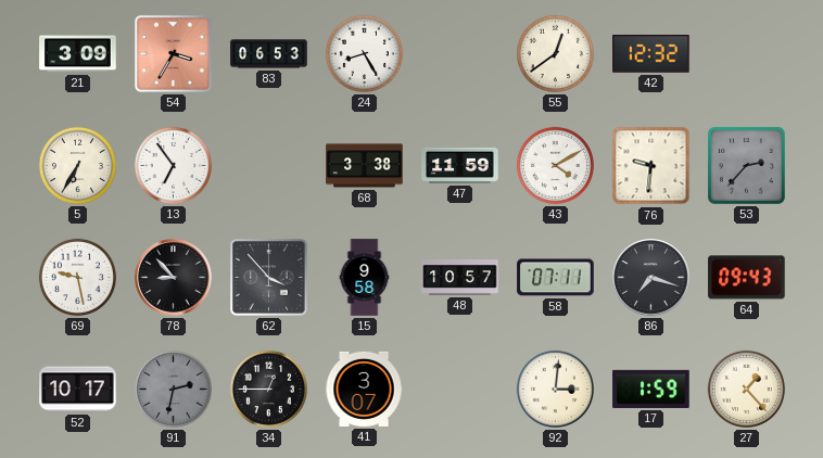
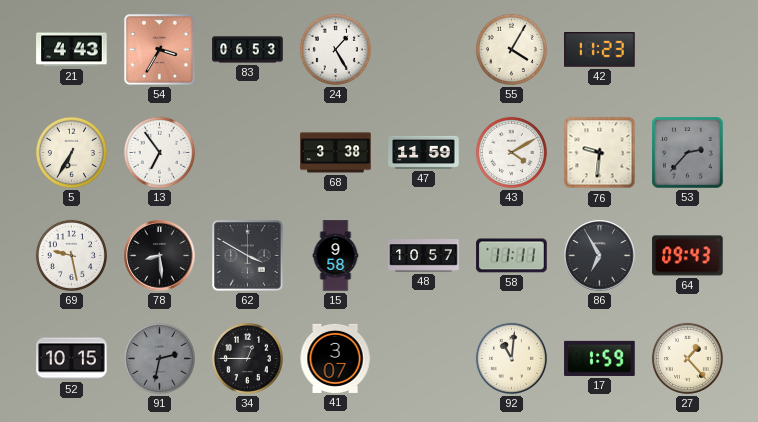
21: 3:09 -> 4:43 (72, 50)
24: 8:25 -> 1:25 (335, 49)
55: 12:39 -> 4:05 (511, 49)
42: 12:32 -> 11:23 (600, 50)
78: 8:53 -> 8:29 (160, 256)
62: 3:53 -> 3:50 (248, 256)
58: 07:11 -> 11:11 (512, 256)
86: 7:18 -> 6:55 (600, 256)
52: 10:17 -> 10:15 (72, 359)
92: 3:01 -> 11:01 (511, 358)
